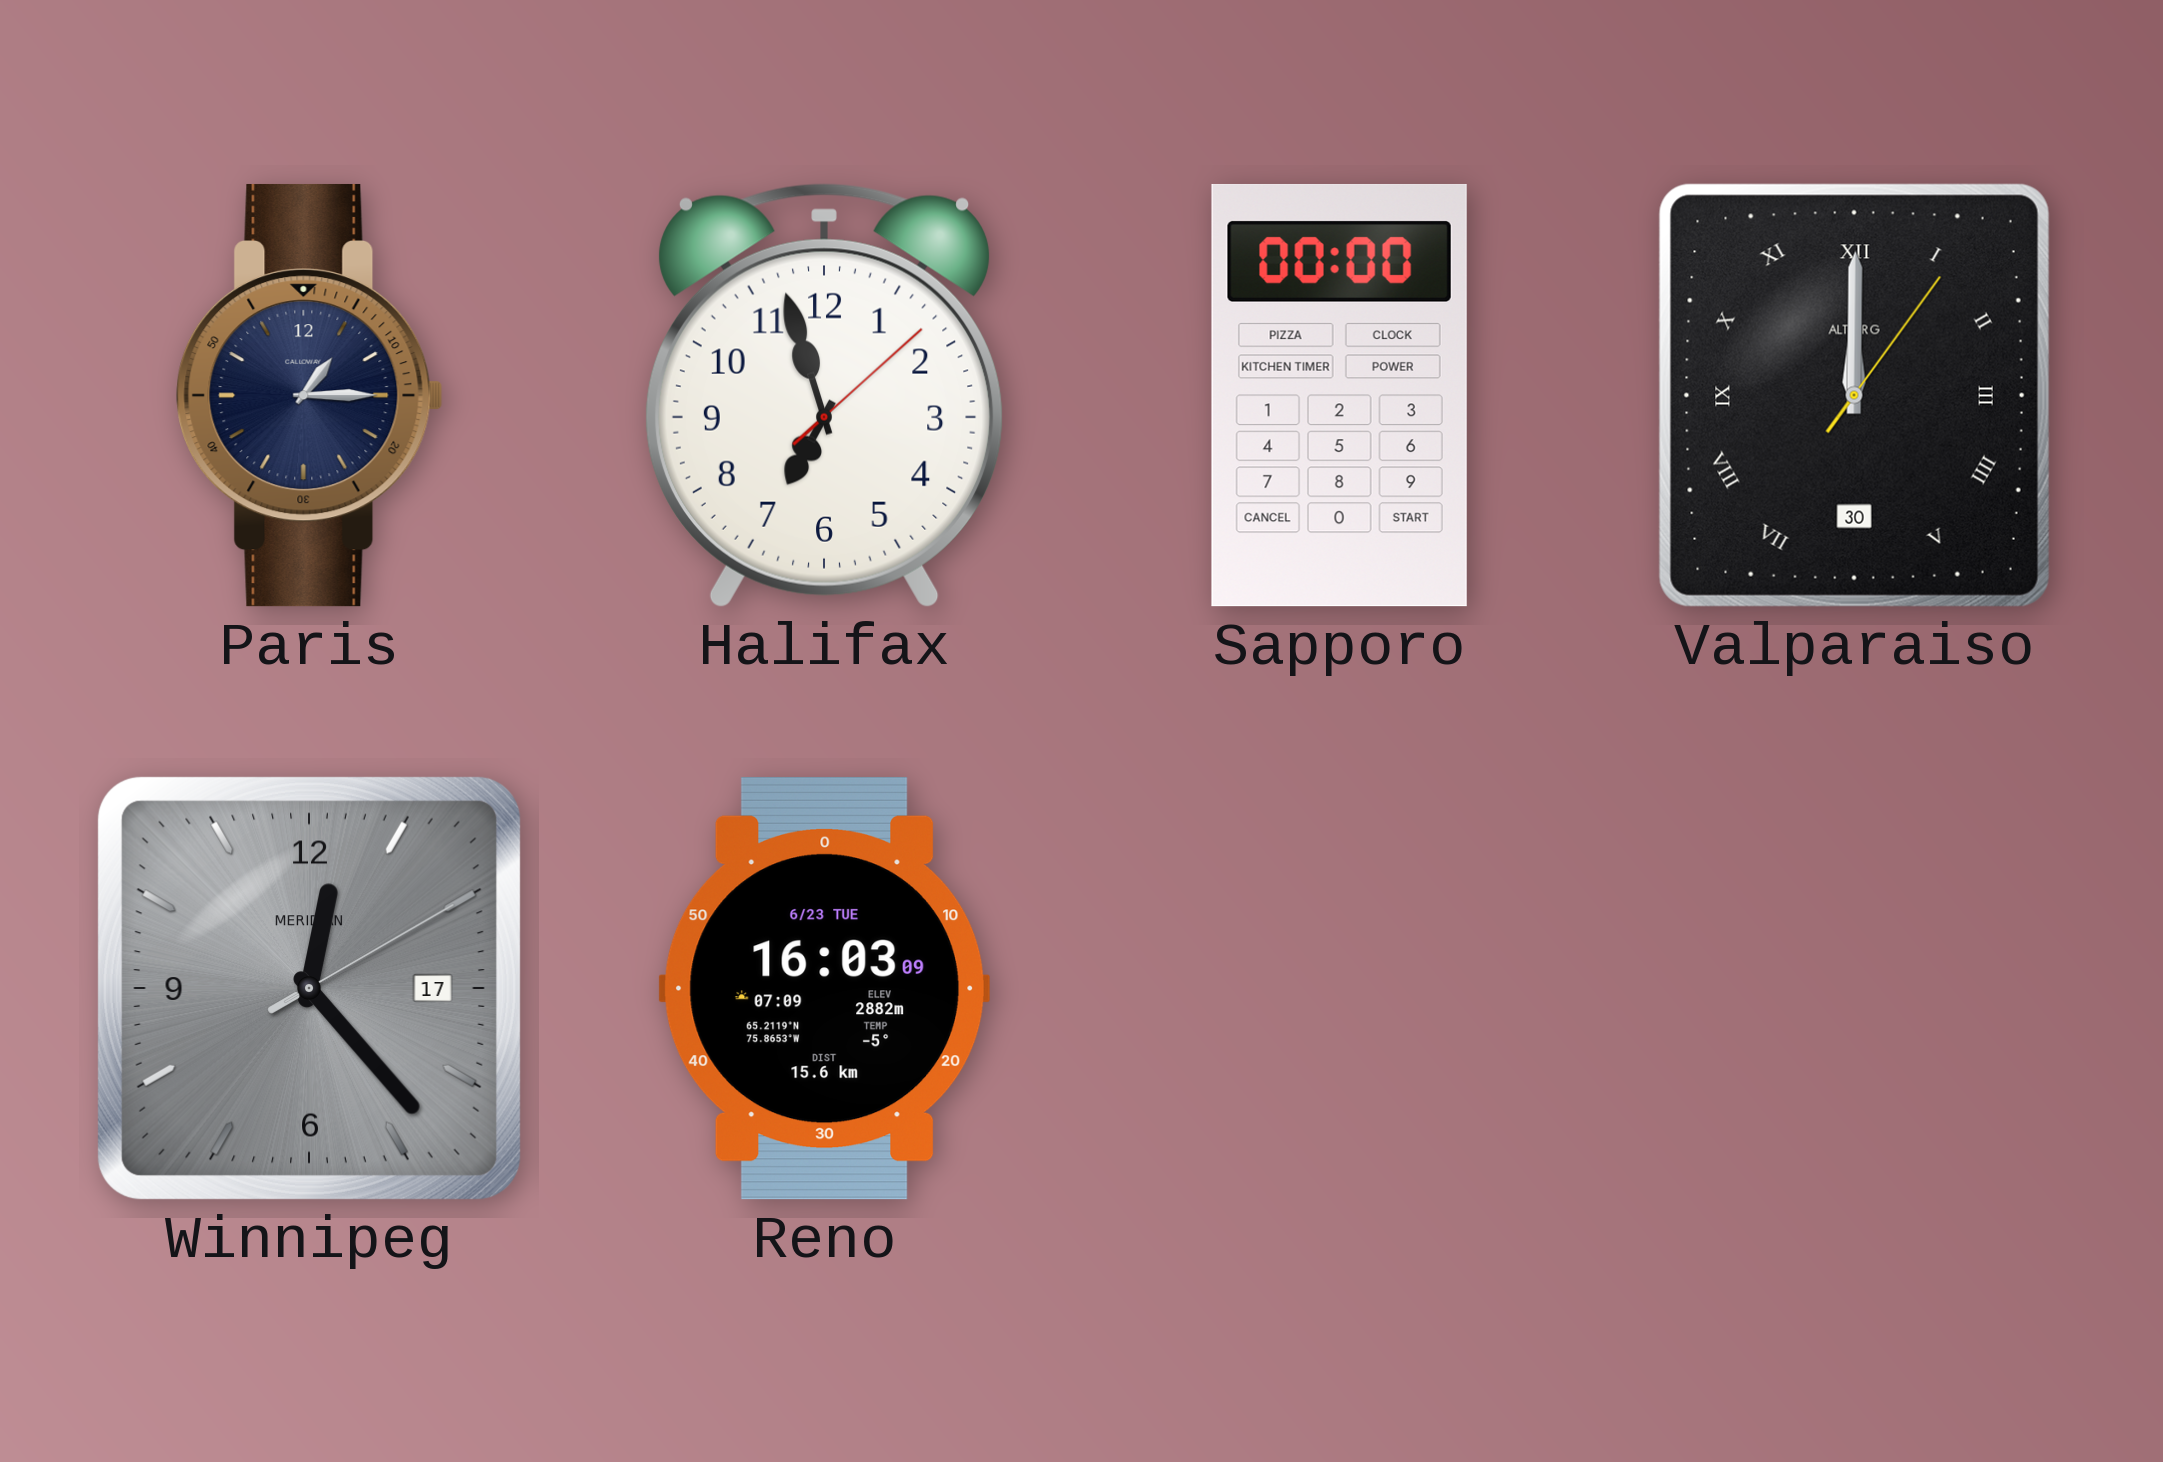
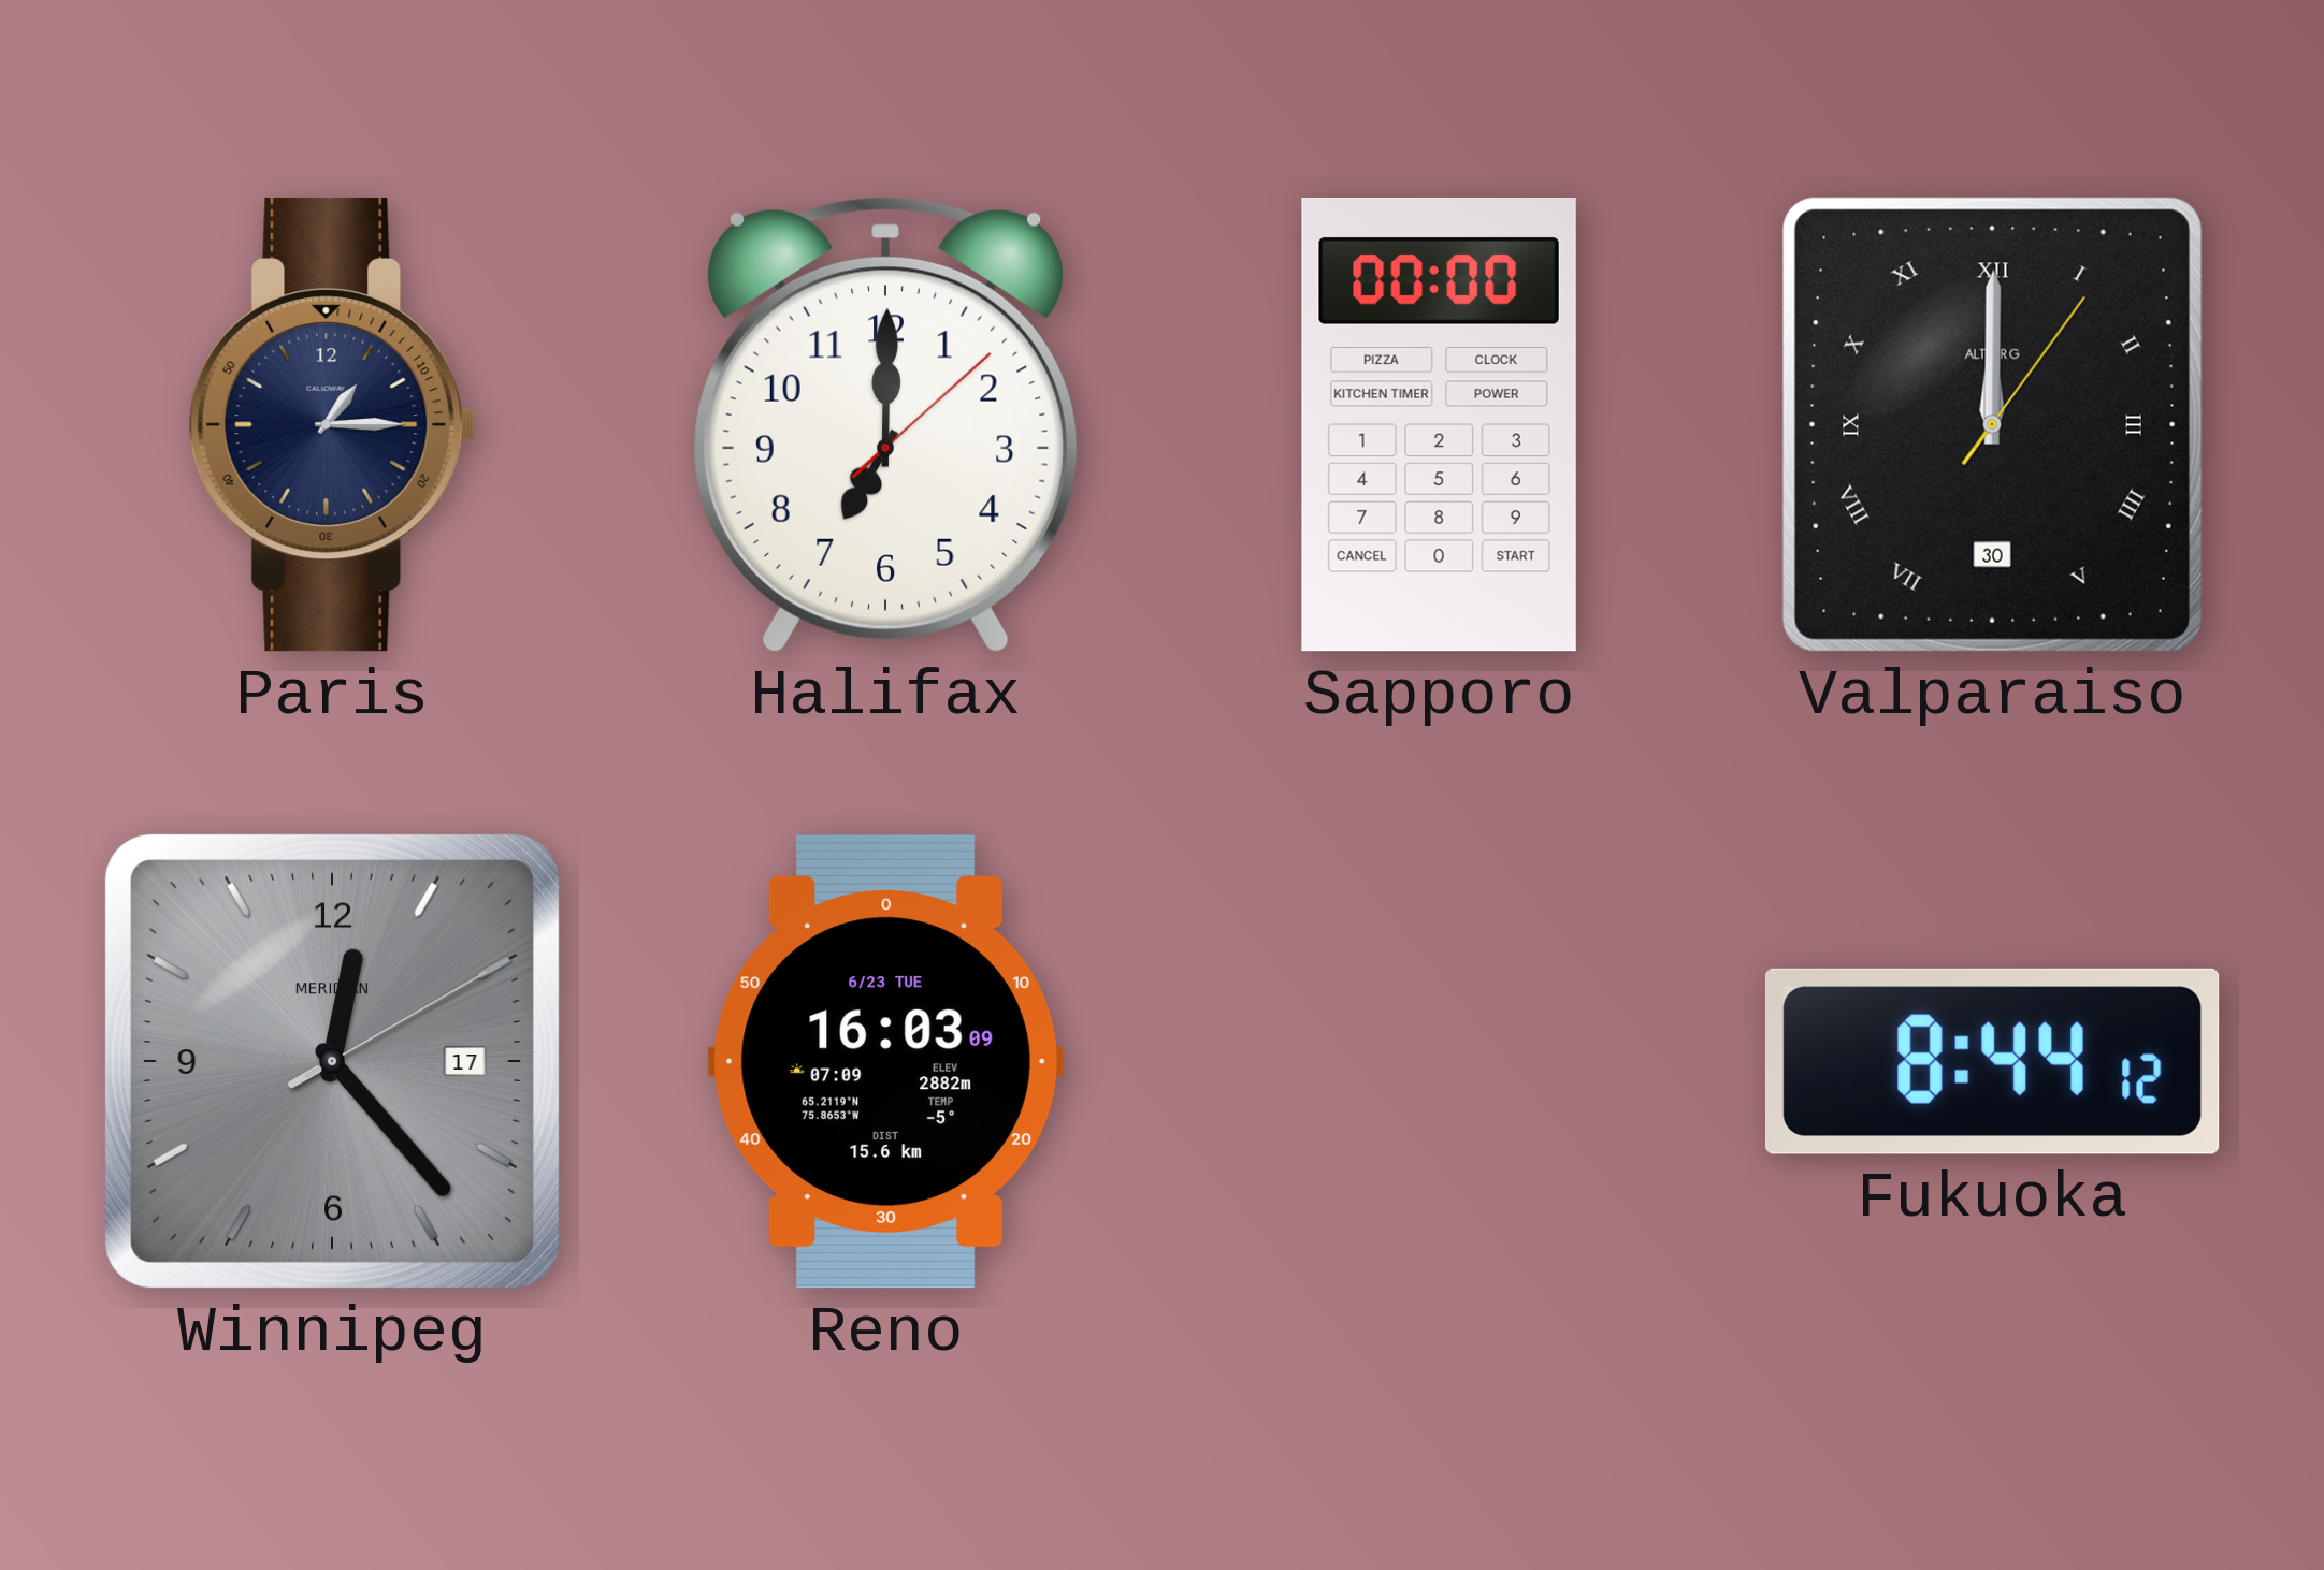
Halifax: 6:57 -> 7:00 (885, 424)
Fukuoka: none -> 8:44 (1992, 1061)
